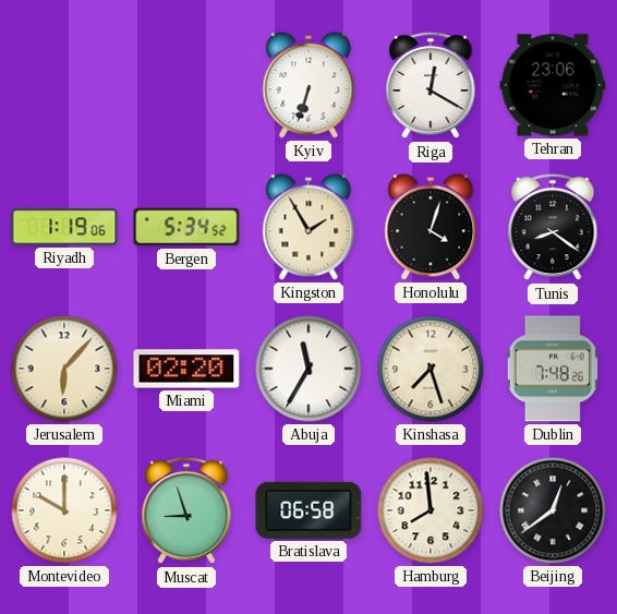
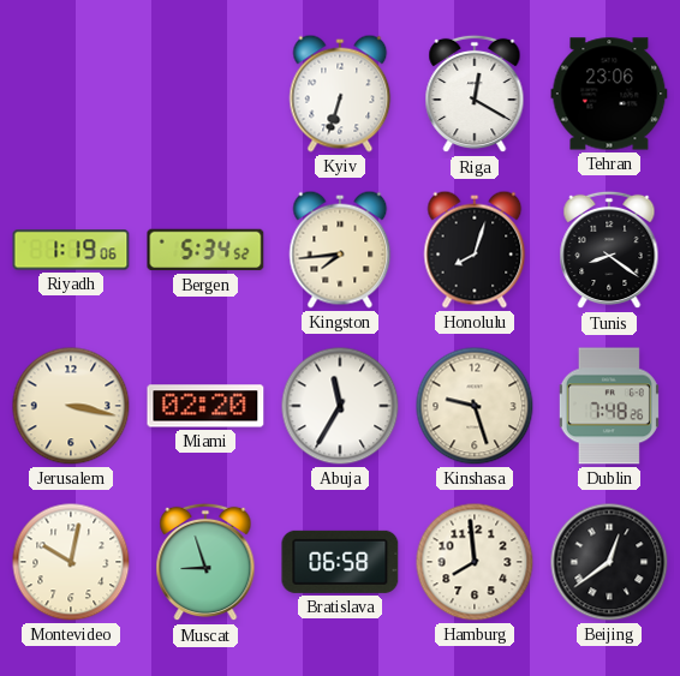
Kingston: 1:55 -> 7:44 (340, 250)
Honolulu: 4:03 -> 8:03 (475, 250)
Jerusalem: 6:07 -> 3:17 (71, 406)
Kinshasa: 7:27 -> 9:27 (475, 406)
Montevideo: 10:00 -> 10:02 (71, 562)
